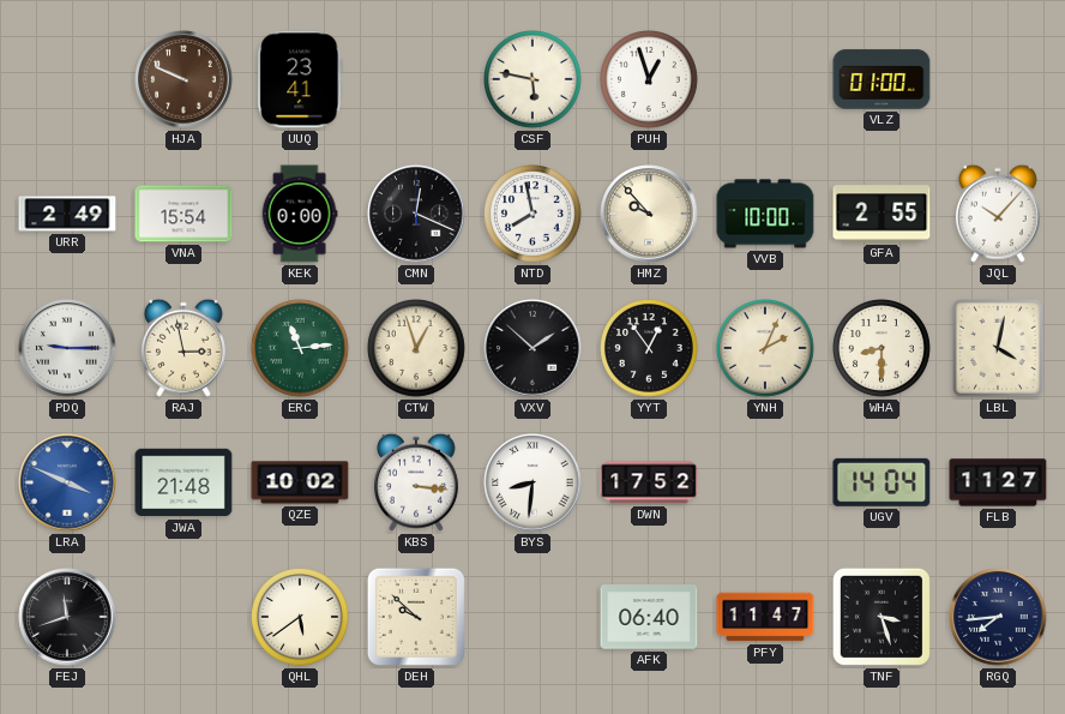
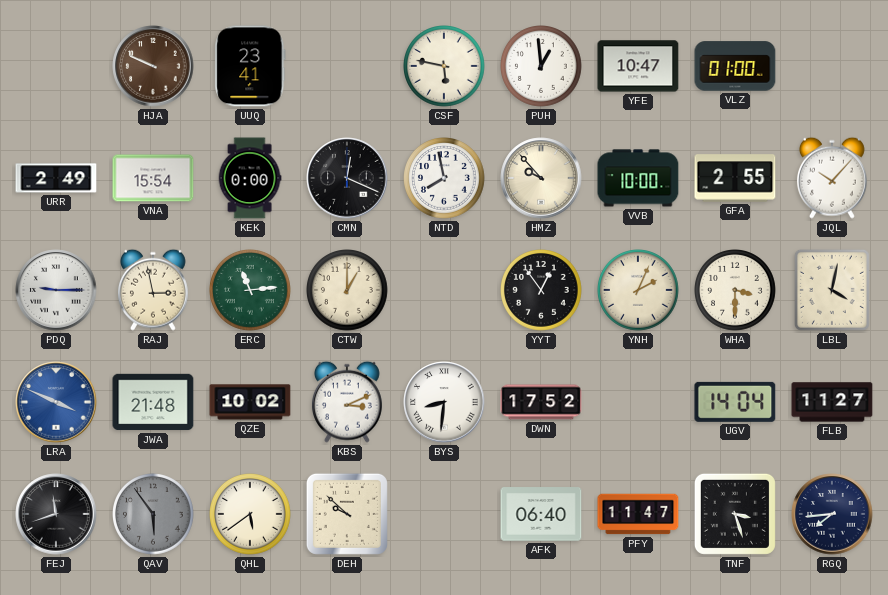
PUH: 12:57 -> 12:59 (542, 67)
YFE: none -> 10:47 (638, 66)
CTW: 12:57 -> 1:00 (348, 291)
VXV: 1:52 -> none (532, 348)
WHA: 8:30 -> 3:30 (736, 291)
KBS: 3:16 -> 3:11 (347, 402)
QAV: none -> 5:54 (154, 515)
